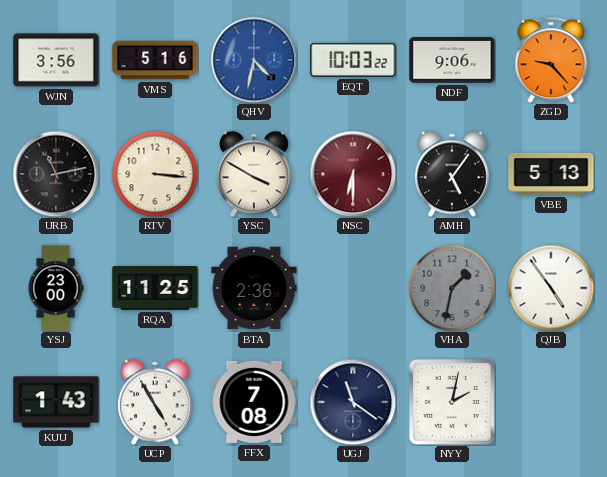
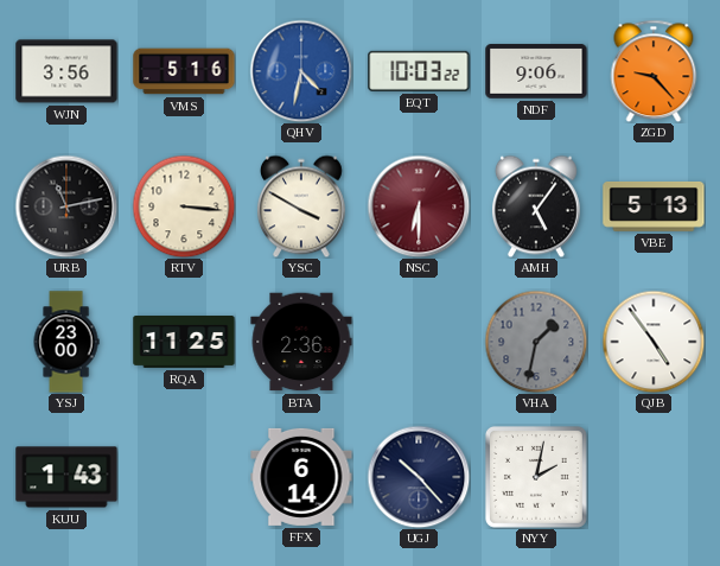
UCP: 4:55 -> none (155, 402)
FFX: 7:08 -> 6:14 (301, 477)
UGJ: 11:21 -> 10:23 (419, 477)
